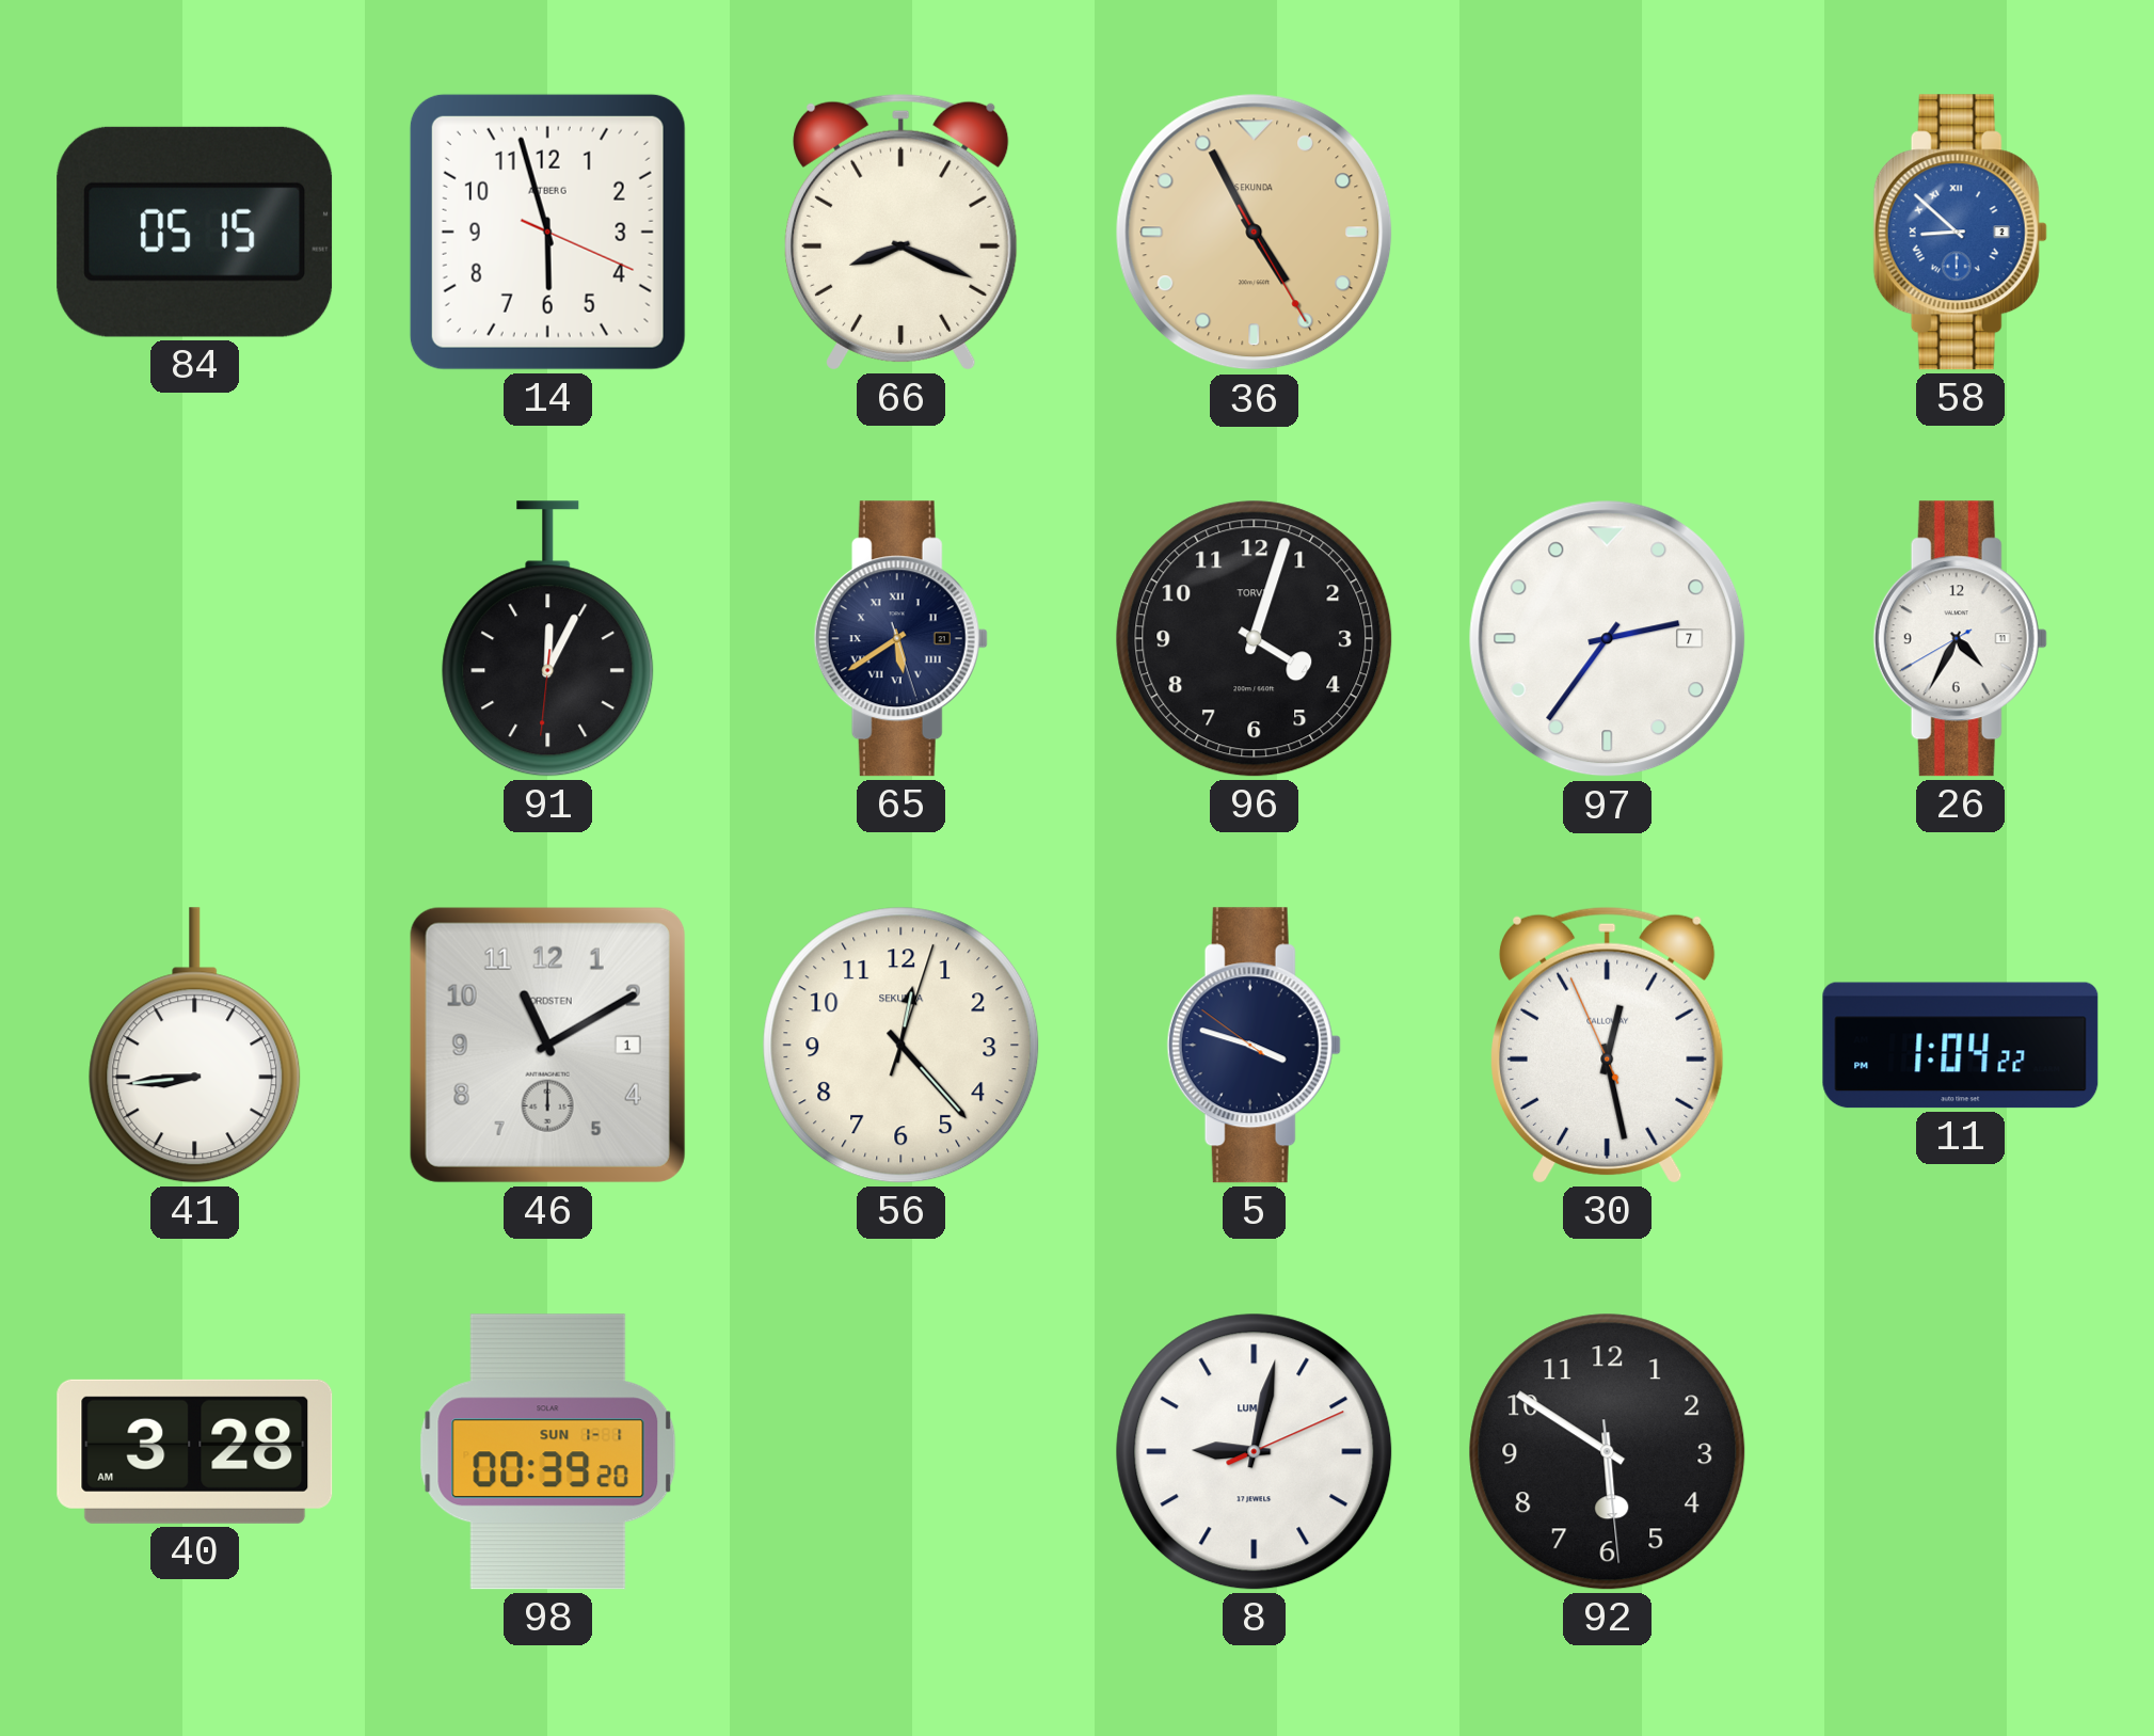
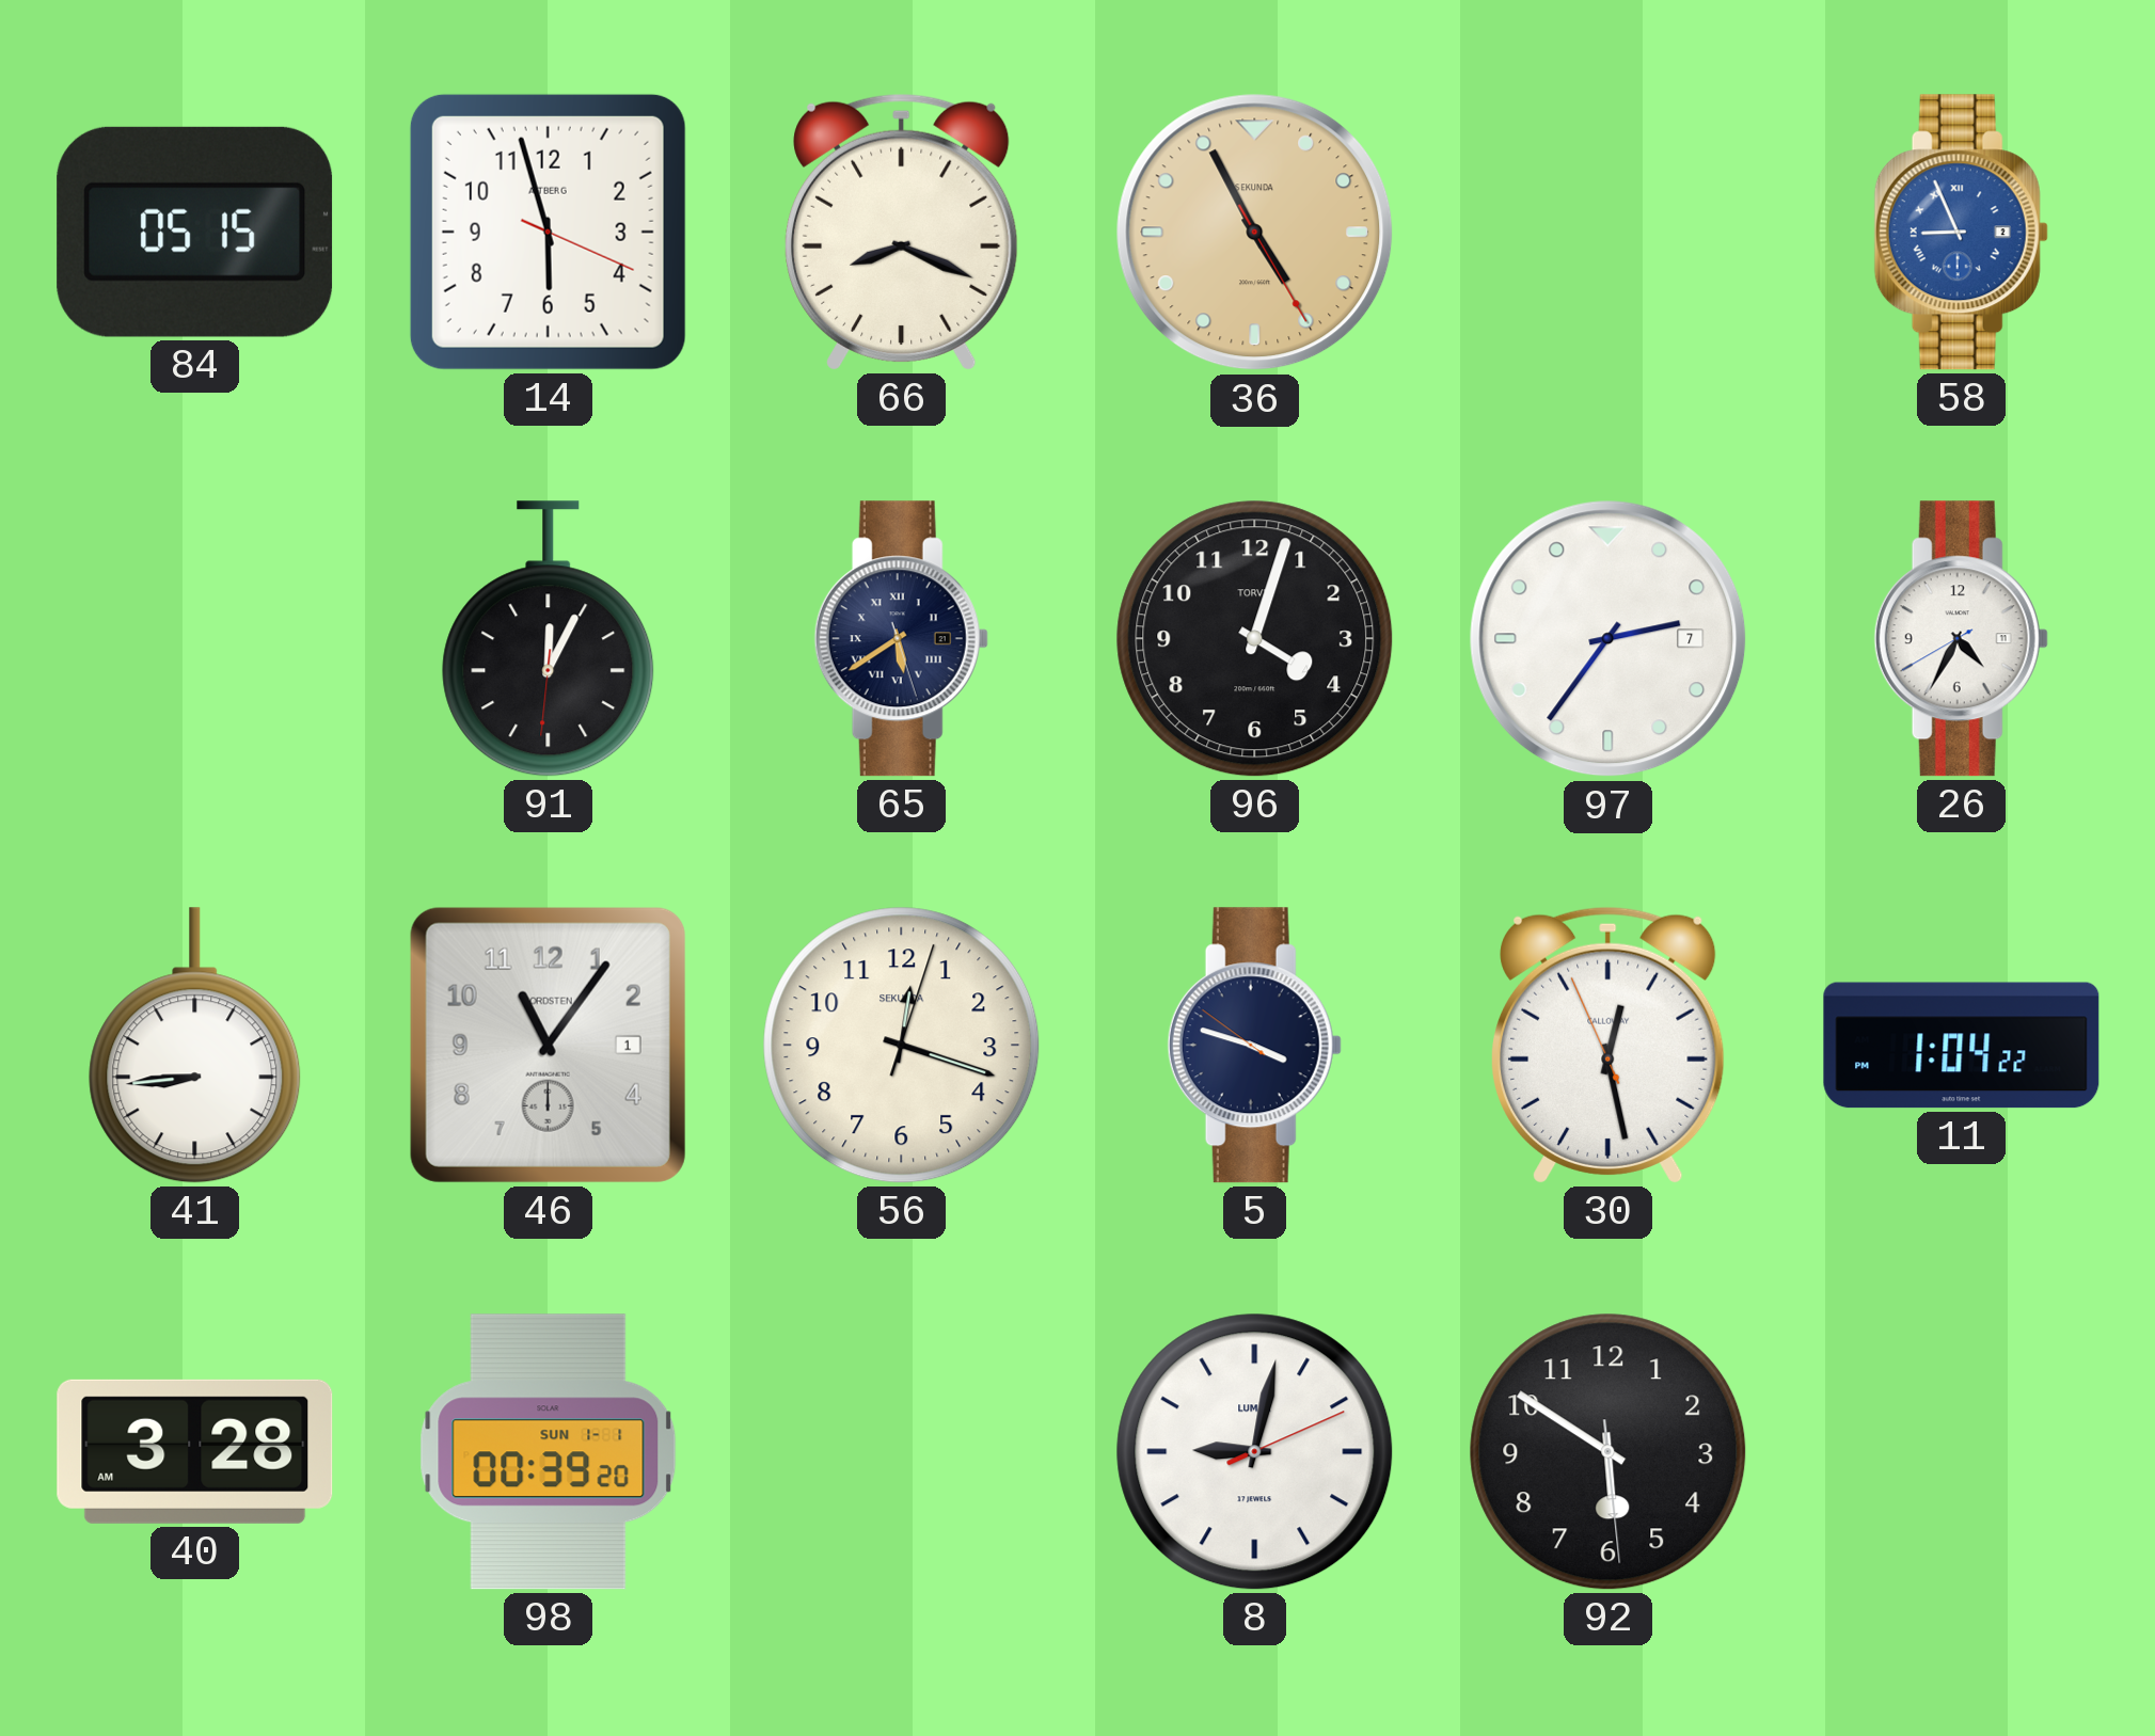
58: 8:52 -> 8:56 (1961, 233)
46: 11:10 -> 11:06 (548, 1045)
56: 12:23 -> 12:18 (902, 1046)
